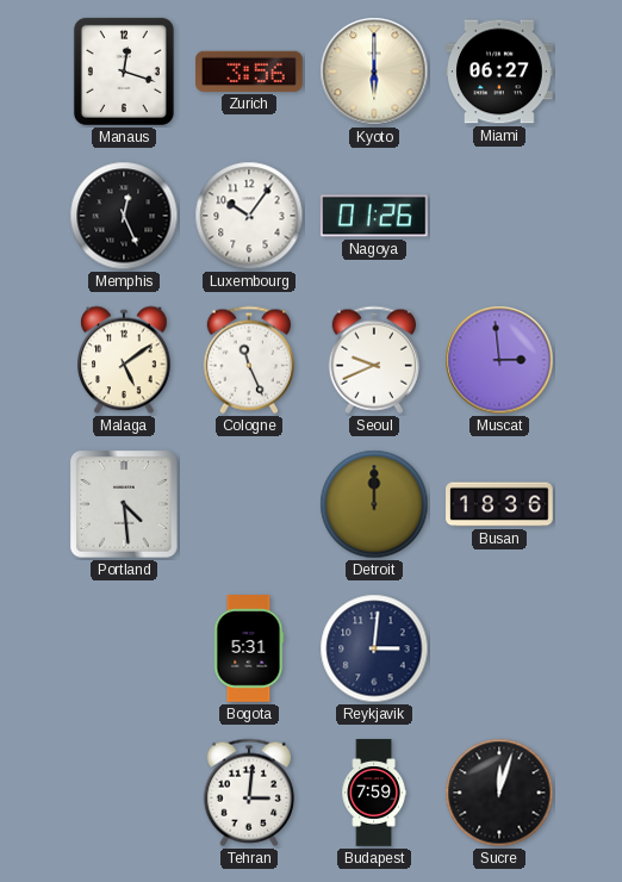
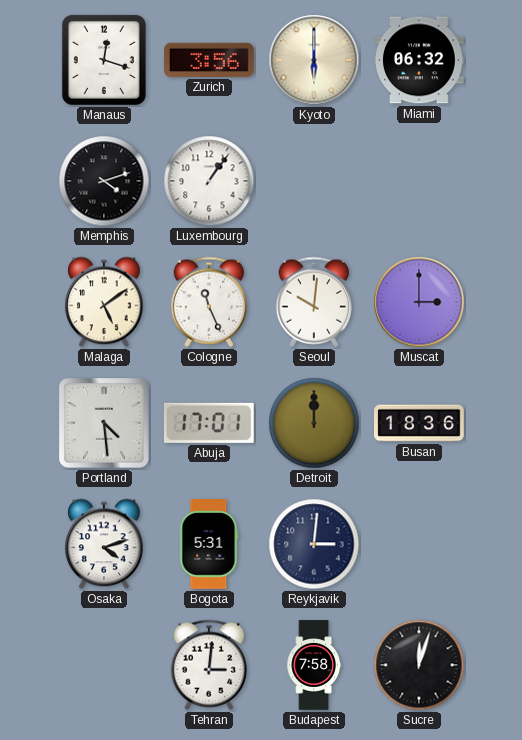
Miami: 06:27 -> 06:32 (419, 60)
Memphis: 12:26 -> 4:12 (104, 181)
Luxembourg: 10:06 -> 1:06 (209, 181)
Nagoya: 01:26 -> none (375, 216)
Seoul: 9:41 -> 10:01 (313, 302)
Muscat: 2:59 -> 3:00 (419, 302)
Abuja: none -> 17:01 (209, 423)
Osaka: none -> 4:12 (104, 544)
Budapest: 7:59 -> 7:58 (314, 665)
